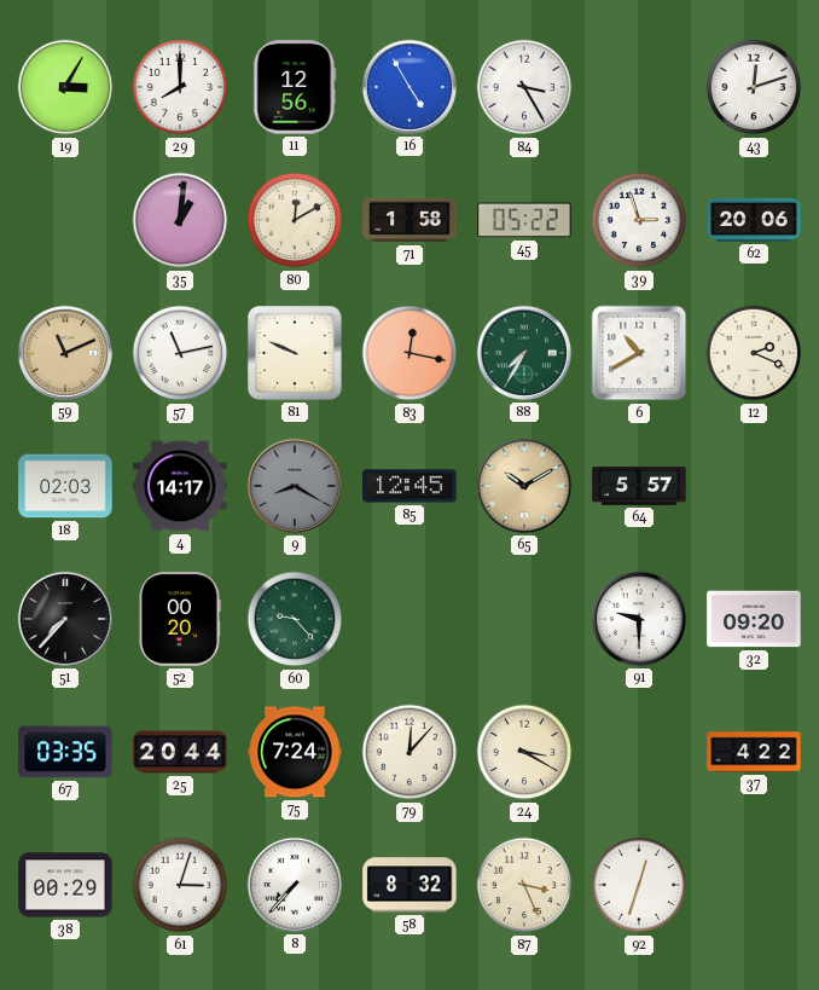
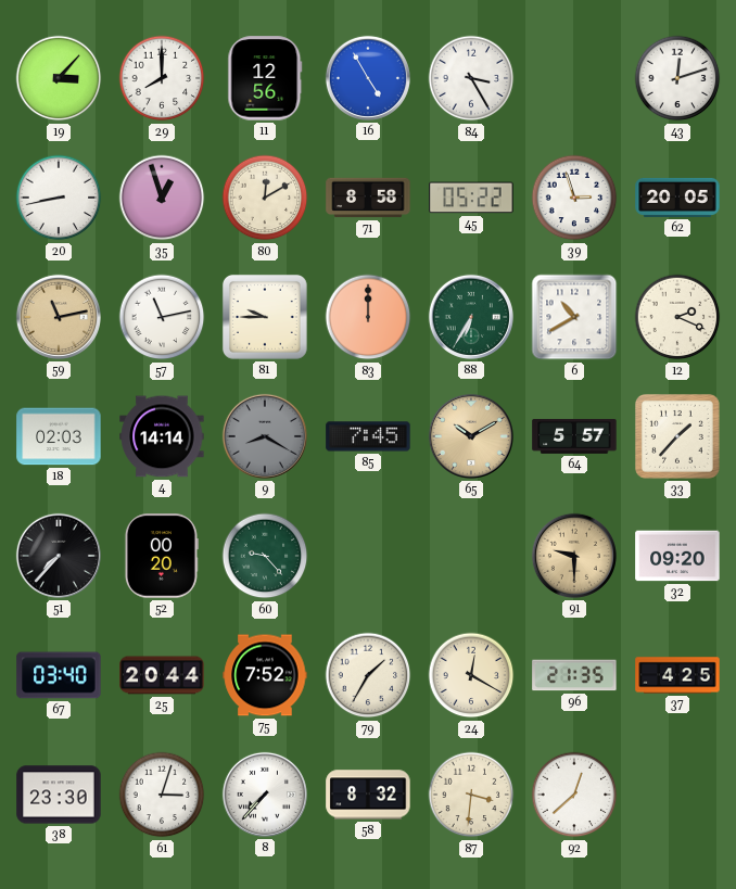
19: 3:05 -> 3:07 (59, 78)
20: none -> 8:43 (59, 198)
35: 1:01 -> 12:57 (162, 198)
71: 1:58 -> 8:58 (368, 198)
62: 20:06 -> 20:05 (677, 198)
59: 11:11 -> 11:13 (59, 317)
81: 9:49 -> 9:45 (265, 317)
83: 12:17 -> 12:00 (368, 317)
88: 7:35 -> 6:35 (471, 317)
4: 14:17 -> 14:14 (162, 436)
85: 12:45 -> 7:45 (368, 436)
33: none -> 1:37 (677, 436)
91 dial: white -> champagne (574, 556)
67: 03:35 -> 03:40 (59, 675)
75: 7:24 -> 7:52 (265, 675)
79: 12:07 -> 1:35 (368, 675)
24: 3:20 -> 12:20 (471, 675)
96: none -> 21:35 (574, 675)
37: 4:22 -> 4:25 (677, 675)
38: 00:29 -> 23:30 (59, 795)
87: 3:26 -> 3:31 (471, 795)
92: 12:33 -> 12:38 (574, 795)
